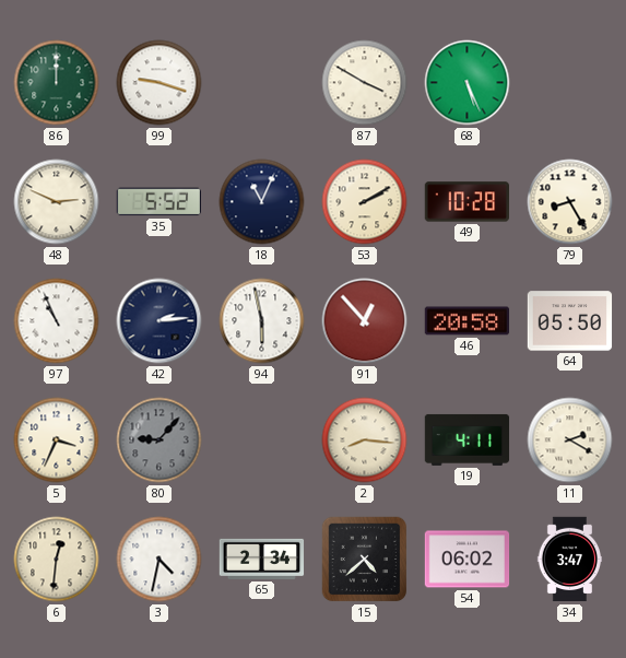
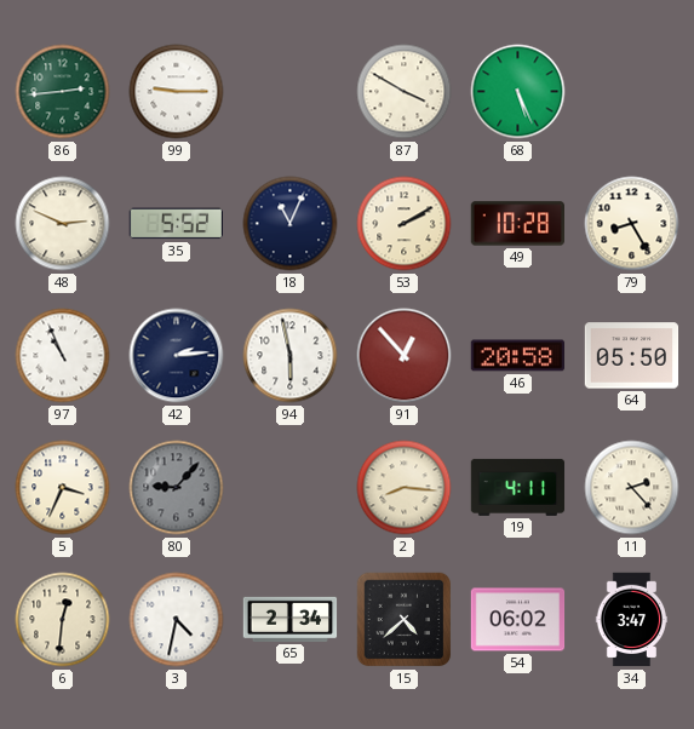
86: 12:00 -> 2:44 (63, 92)
99: 9:18 -> 9:15 (177, 92)
11: 2:20 -> 2:23 (632, 488)
